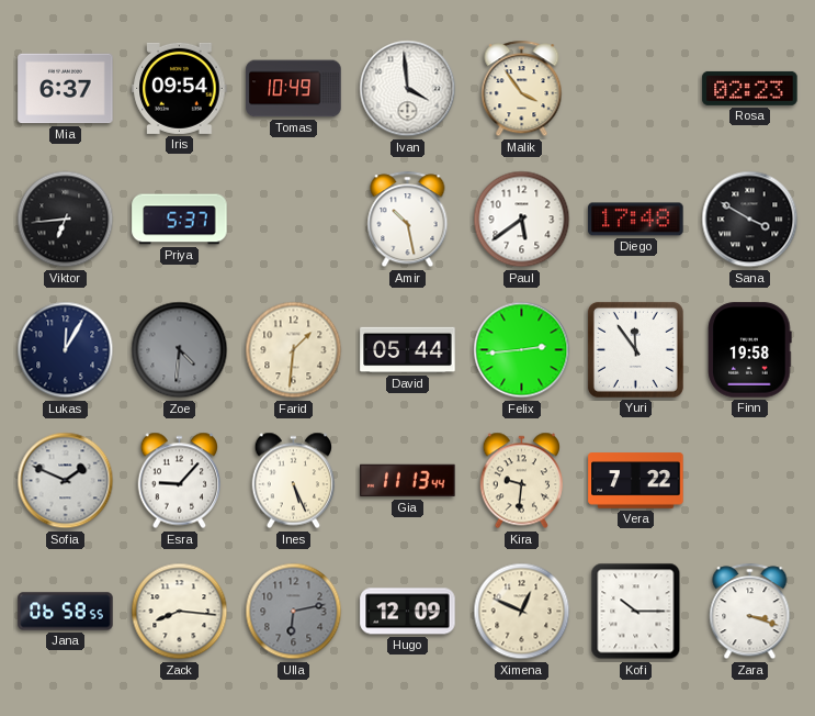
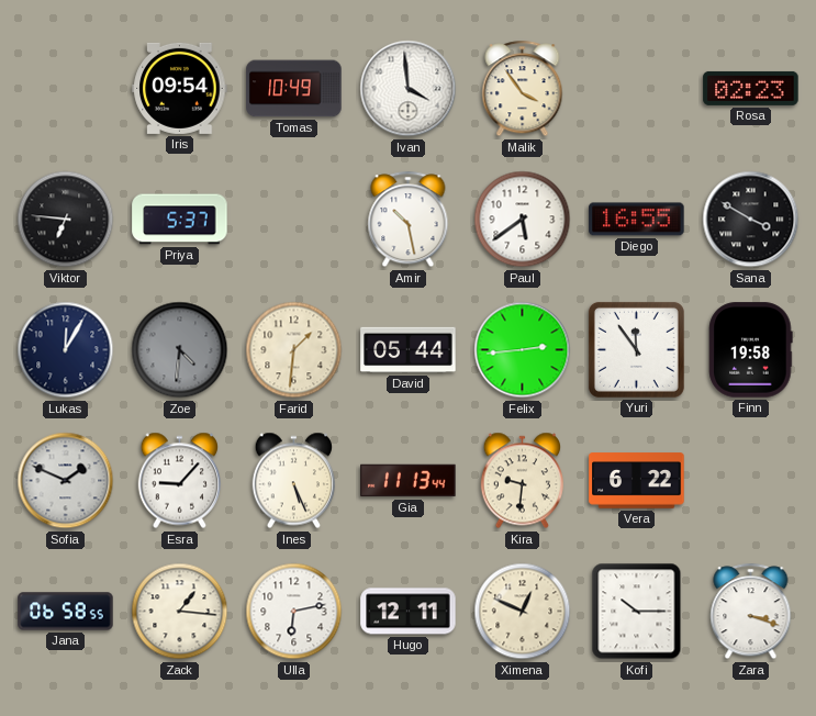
Mia: 6:37 -> none (66, 89)
Viktor: 6:44 -> 6:46 (66, 220)
Diego: 17:48 -> 16:55 (637, 220)
Vera: 7:22 -> 6:22 (637, 481)
Zack: 8:16 -> 1:16 (180, 612)
Ulla dial: grey -> white (294, 612)
Hugo: 12:09 -> 12:11 (409, 612)
